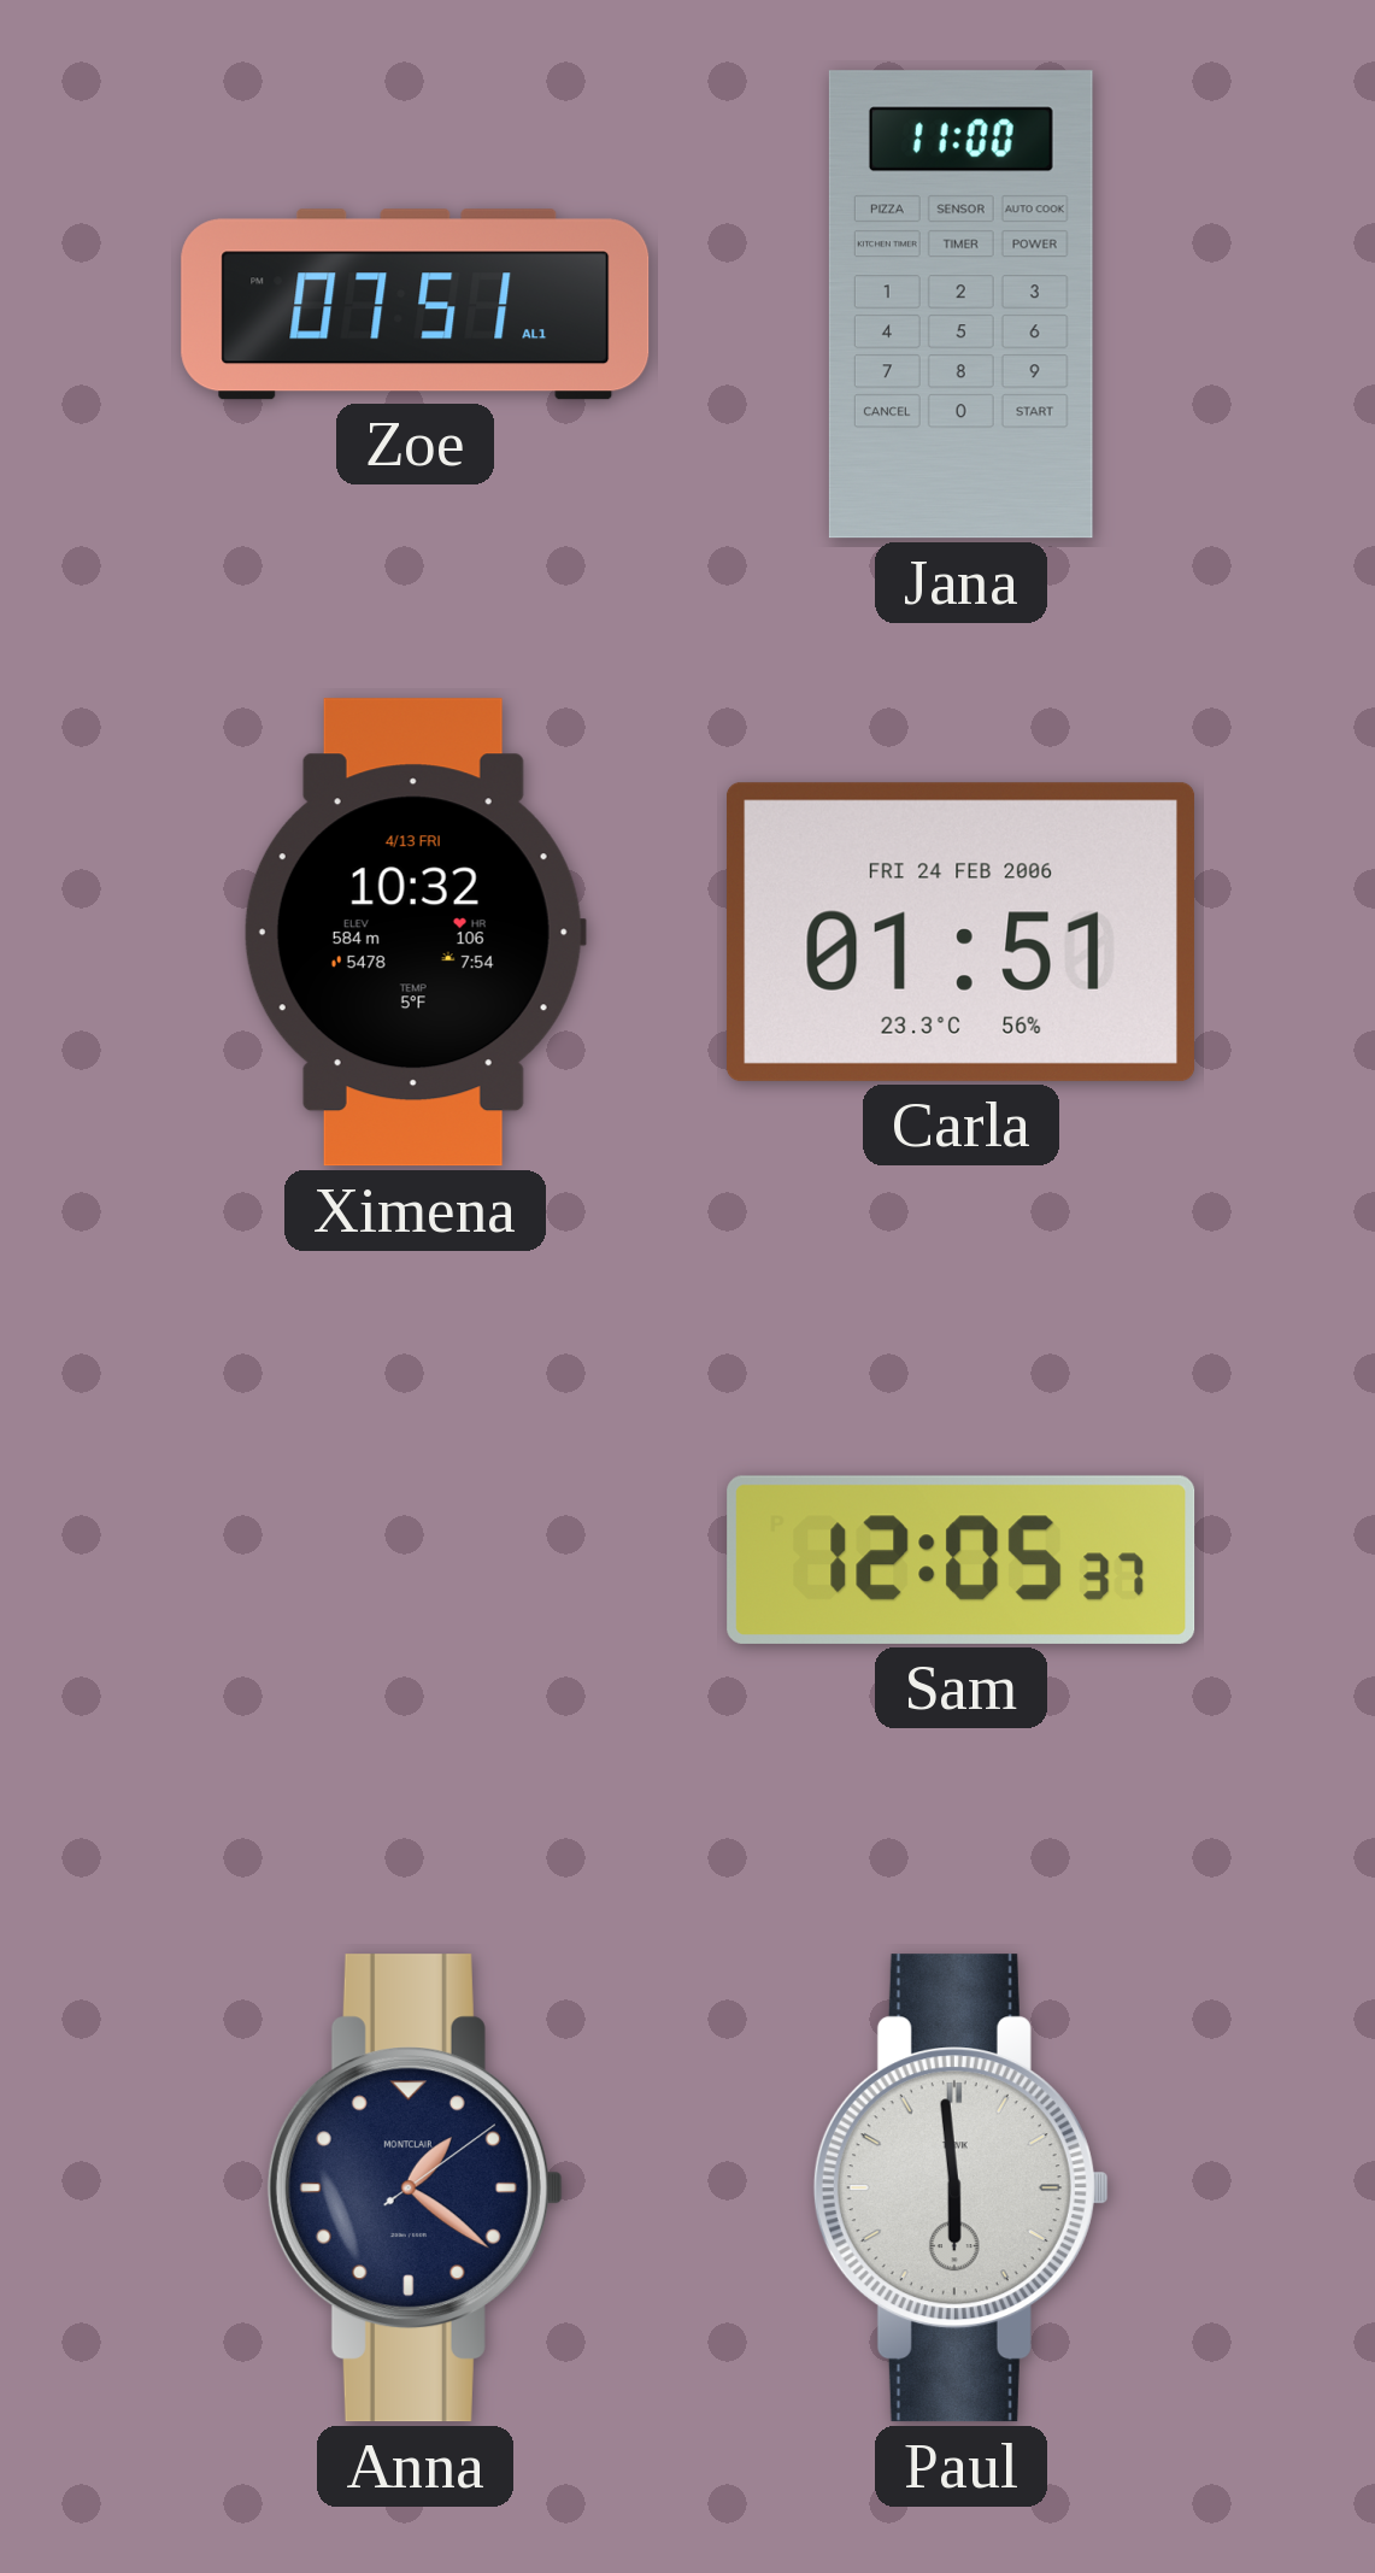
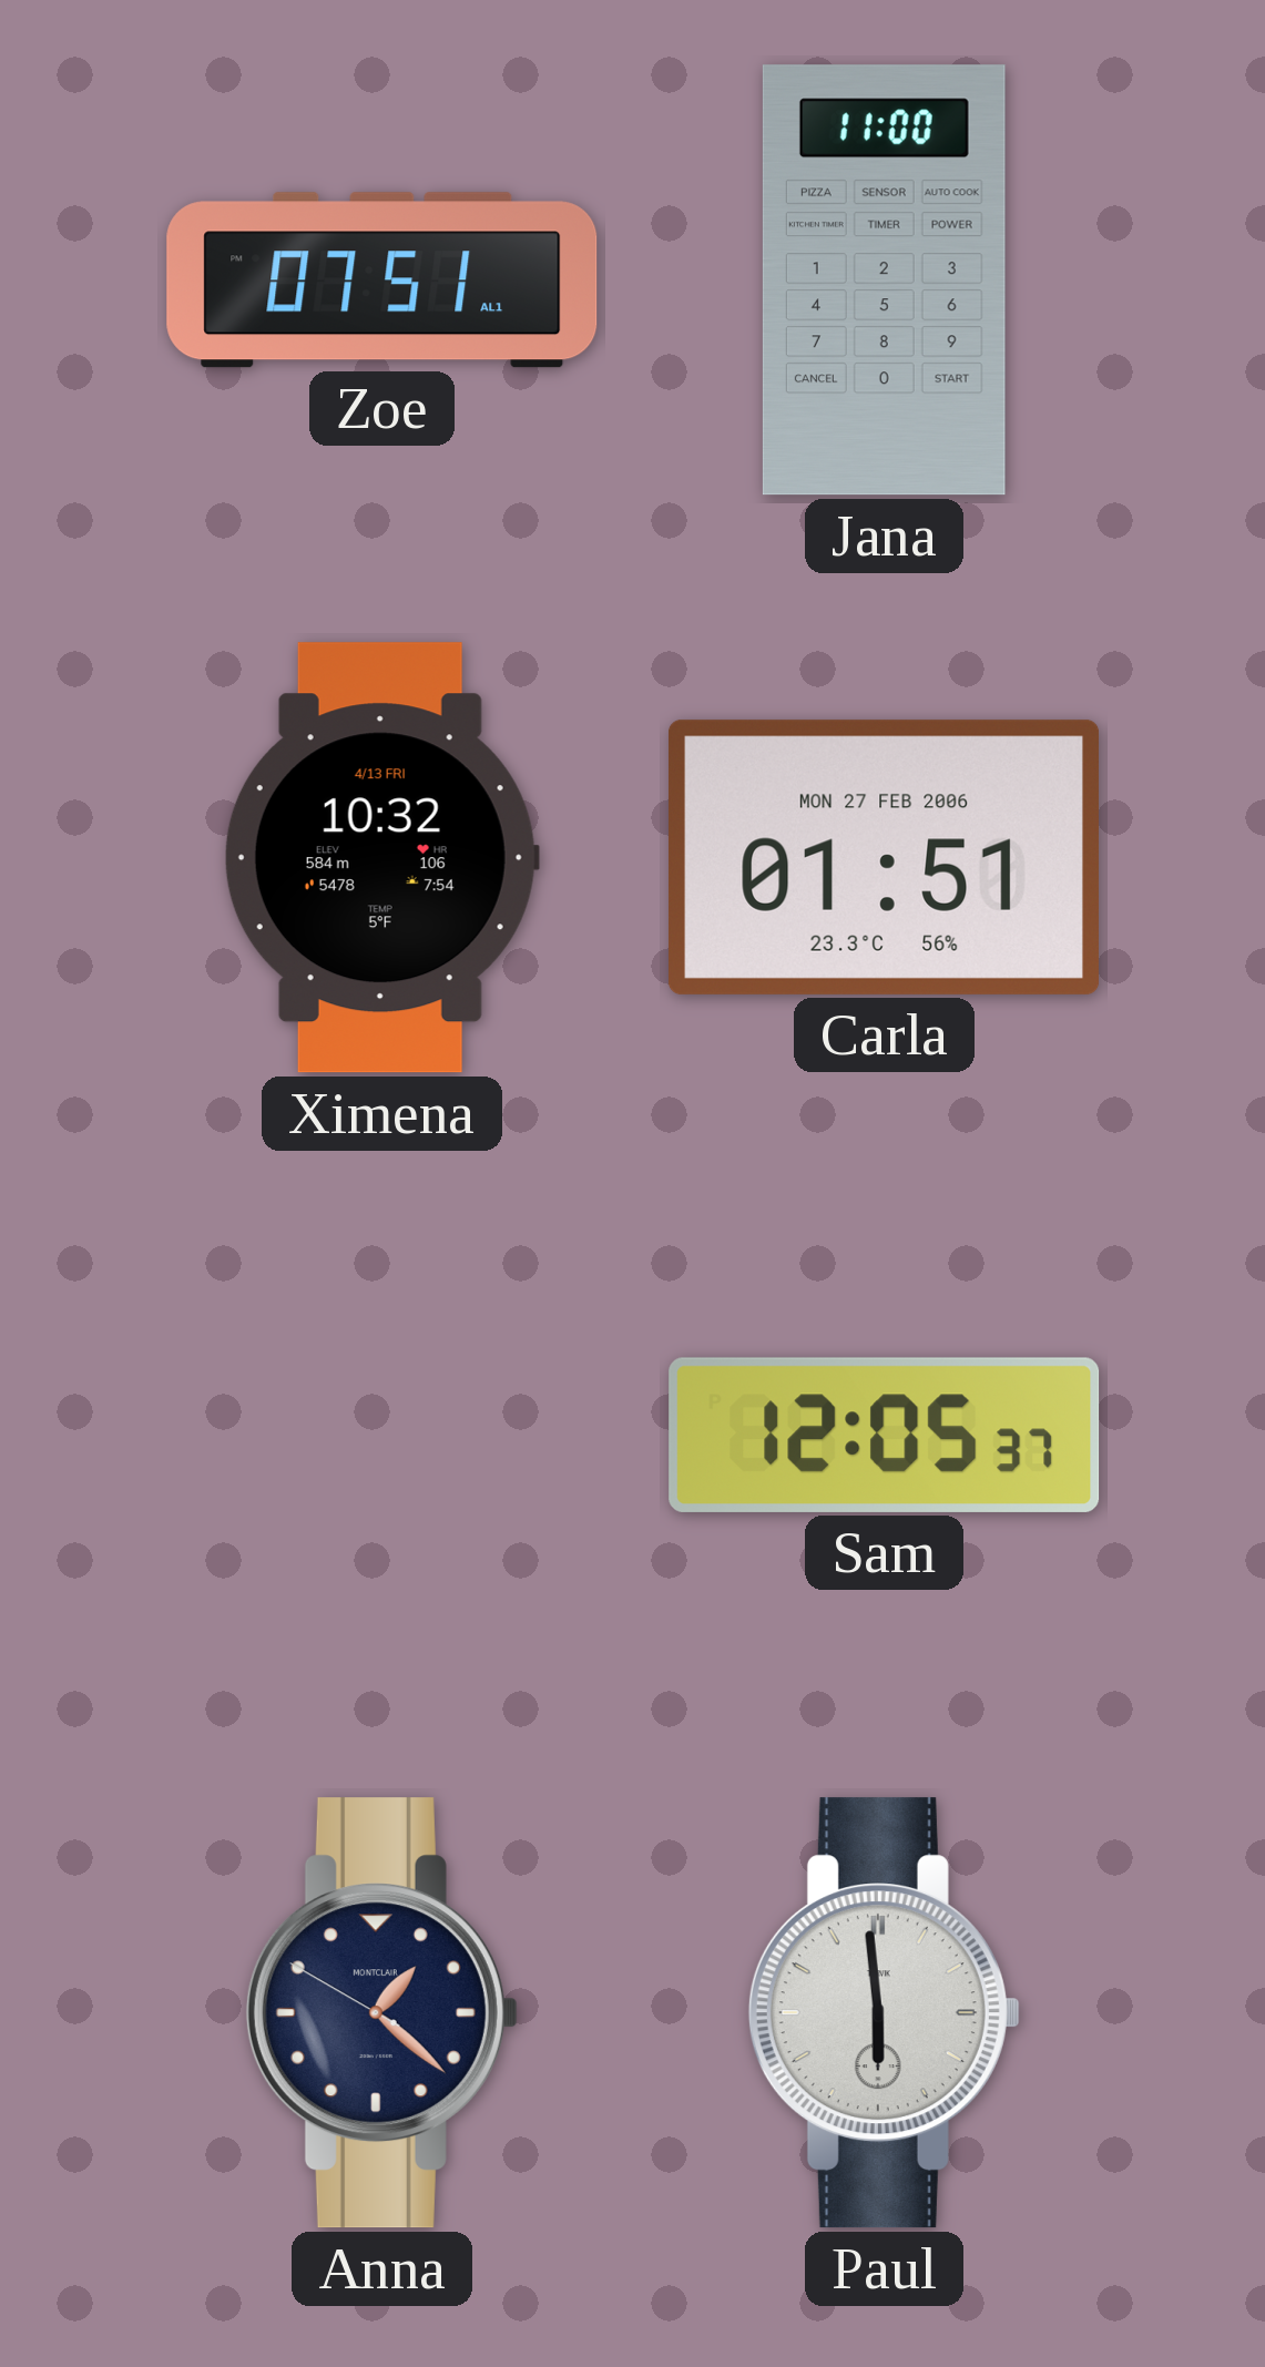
Carla date: FRI 24 FEB 2006 -> MON 27 FEB 2006 (884, 857)
Anna: 1:21:09 -> 1:21:50 (381, 2013)
